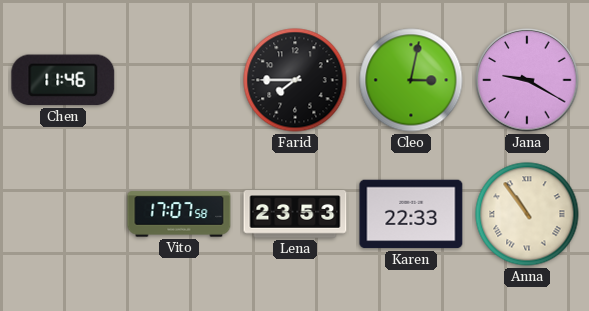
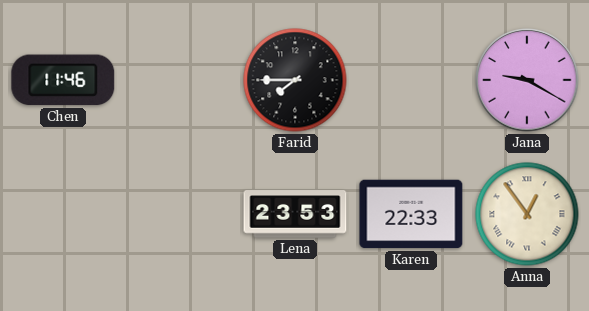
Cleo: 3:02 -> none (411, 80)
Vito: 17:07 -> none (179, 214)
Anna: 10:54 -> 12:54 (527, 214)
